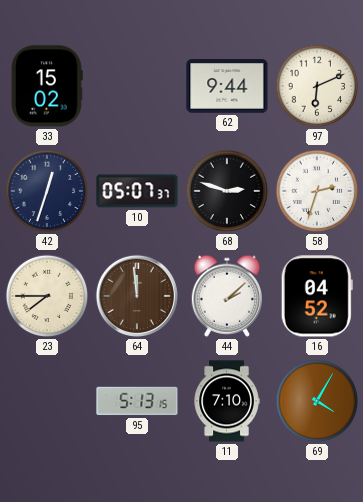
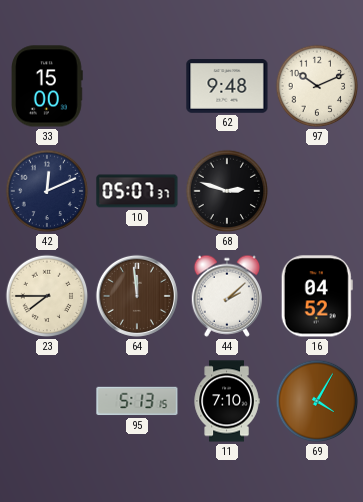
33: 15:02 -> 15:00 (48, 86)
62: 9:44 -> 9:48 (227, 86)
97: 6:11 -> 10:11 (317, 86)
42: 12:33 -> 12:11 (47, 191)
58: 2:33 -> none (317, 191)
